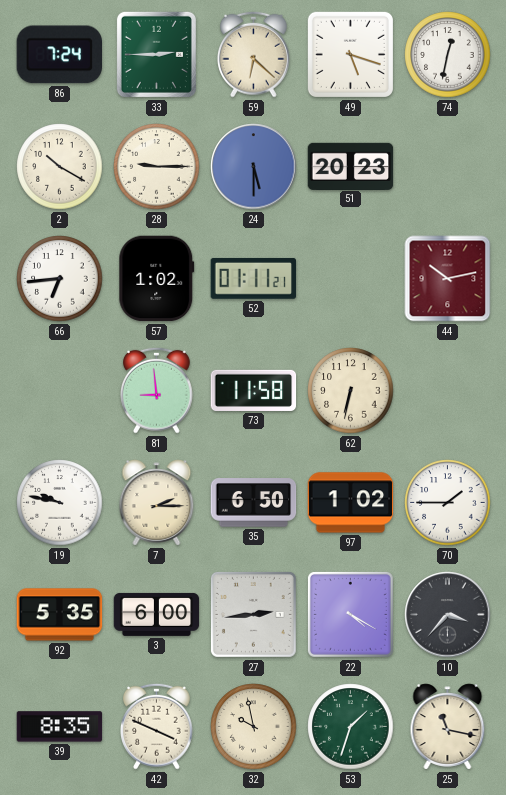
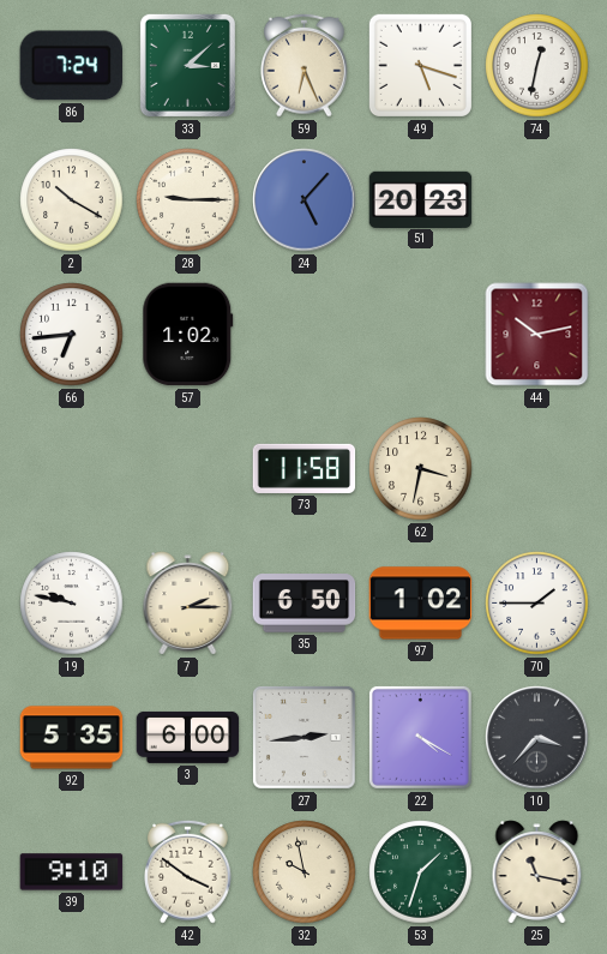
33: 2:45 -> 3:08 (187, 65)
59: 6:22 -> 6:26 (305, 65)
24: 5:30 -> 5:07 (305, 200)
52: 01:11 -> none (254, 278)
81: 8:59 -> none (157, 390)
62: 6:32 -> 3:32 (421, 469)
39: 8:35 -> 9:10 (72, 872)
42: 3:49 -> 3:51 (188, 871)
